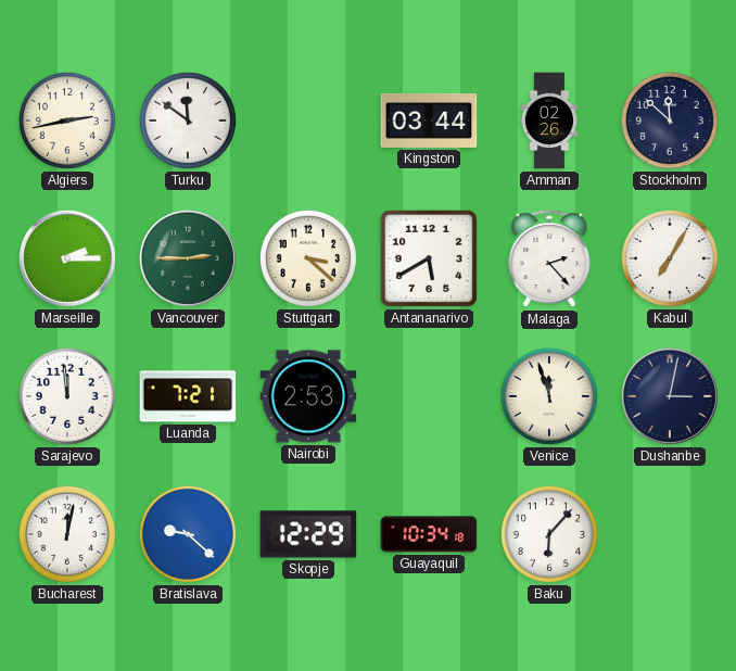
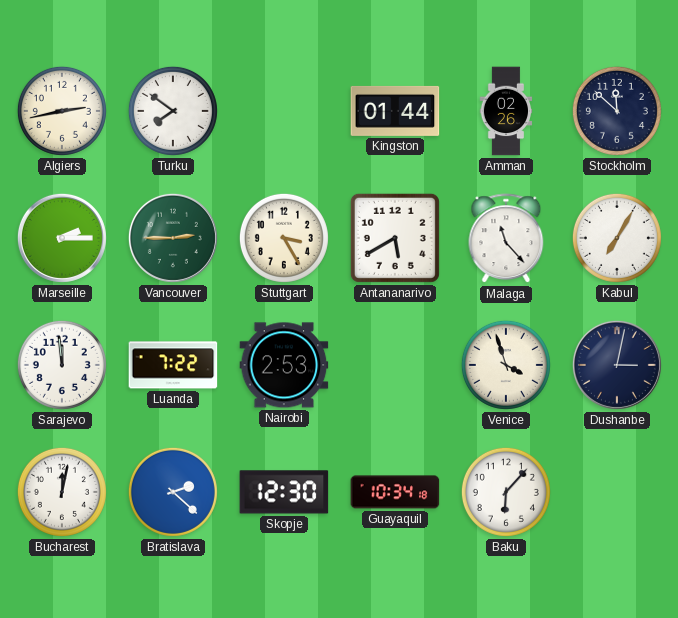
Turku: 11:51 -> 7:51 (173, 111)
Kingston: 03:44 -> 01:44 (395, 111)
Stuttgart: 3:22 -> 3:25 (284, 238)
Malaga: 2:23 -> 11:23 (506, 239)
Luanda: 7:21 -> 7:22 (173, 365)
Venice: 11:57 -> 3:57 (506, 365)
Bratislava: 9:22 -> 2:22 (173, 492)
Skopje: 12:29 -> 12:30 (284, 492)
